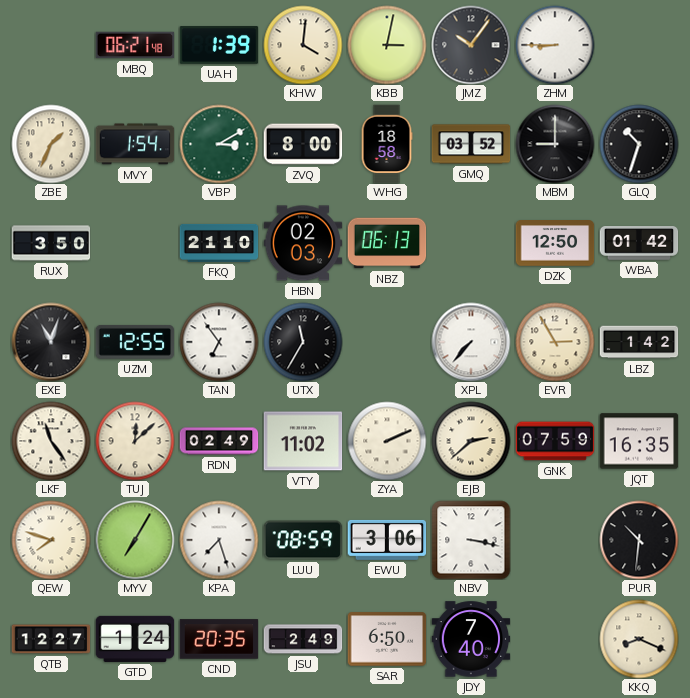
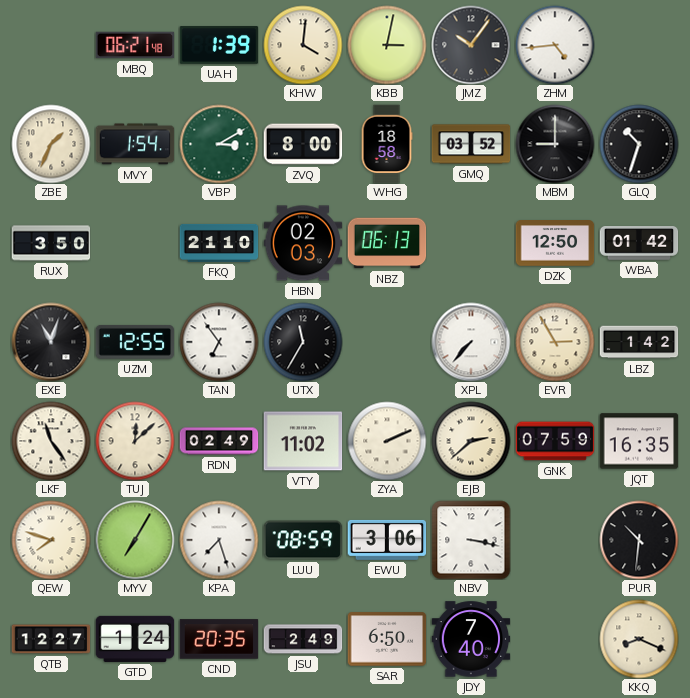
ZHM: 8:45 -> 4:44 (555, 45)
